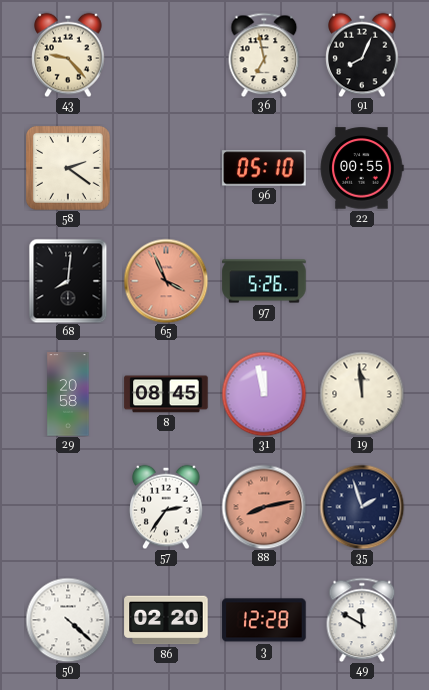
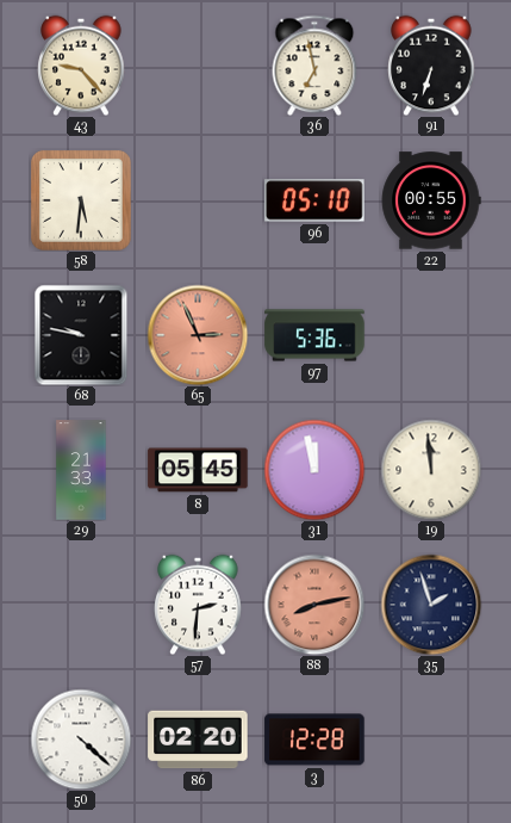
91: 8:04 -> 6:33 (431, 66)
58: 2:21 -> 5:31 (81, 200)
68: 8:01 -> 9:47 (81, 335)
65: 3:56 -> 2:56 (198, 335)
97: 5:26 -> 5:36 (314, 335)
29: 20:58 -> 21:33 (81, 470)
8: 08:45 -> 05:45 (198, 470)
57: 2:36 -> 2:31 (198, 605)
49: 11:50 -> none (362, 620)
